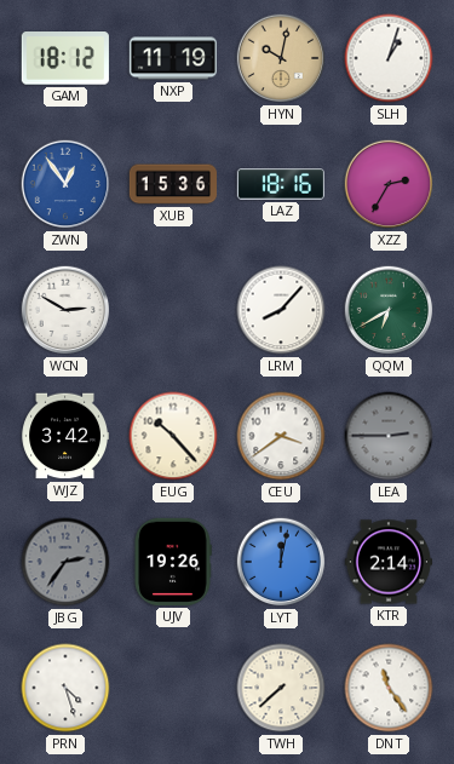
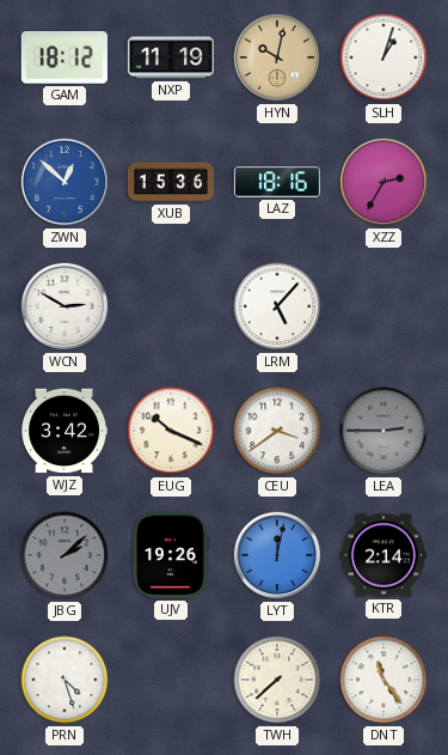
ZWN: 12:54 -> 12:52 (65, 182)
LRM: 8:07 -> 5:07 (277, 306)
QQM: 6:40 -> none (389, 310)
EUG: 10:23 -> 10:19 (171, 431)
JBG: 2:36 -> 2:08 (65, 555)
